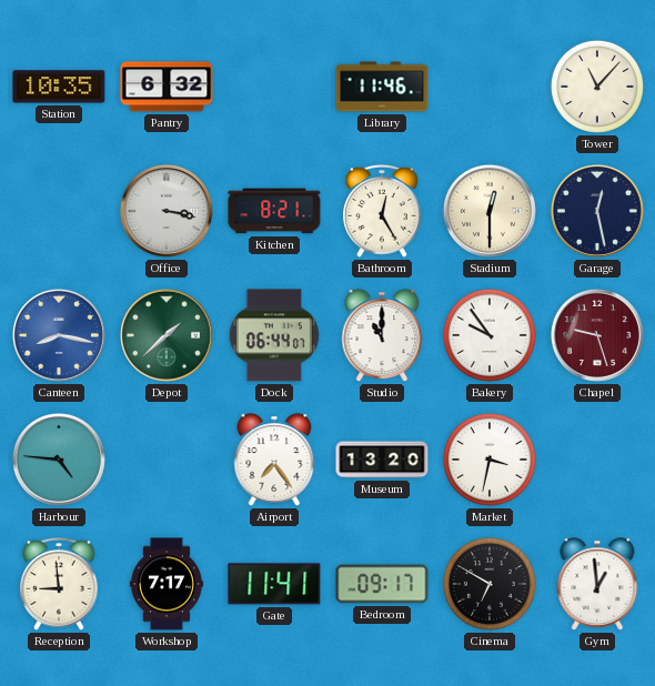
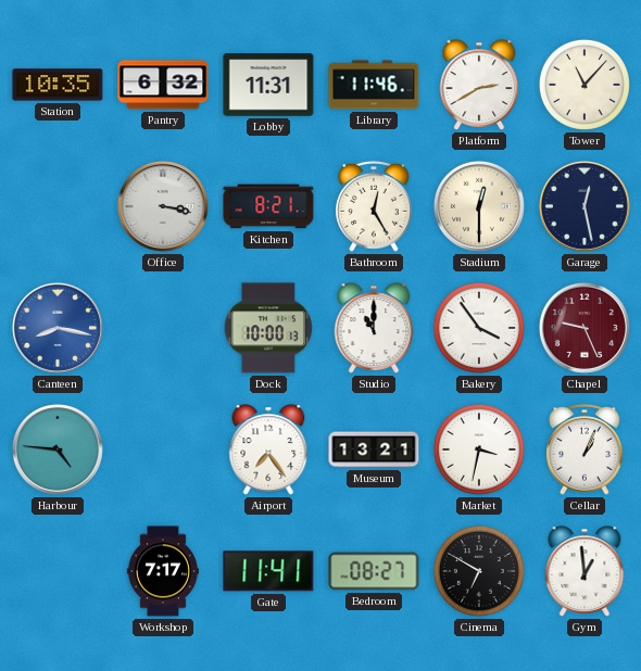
Lobby: none -> 11:31 (268, 85)
Platform: none -> 2:40 (479, 85)
Depot: 1:38 -> none (167, 335)
Dock: 06:44 -> 10:00 (268, 328)
Bakery: 9:54 -> 3:54 (479, 328)
Chapel: 9:27 -> 9:26 (585, 328)
Museum: 13:20 -> 13:21 (374, 450)
Cellar: none -> 1:04 (585, 451)
Reception: 8:59 -> none (59, 585)
Bedroom: 09:17 -> 08:27 (374, 571)
